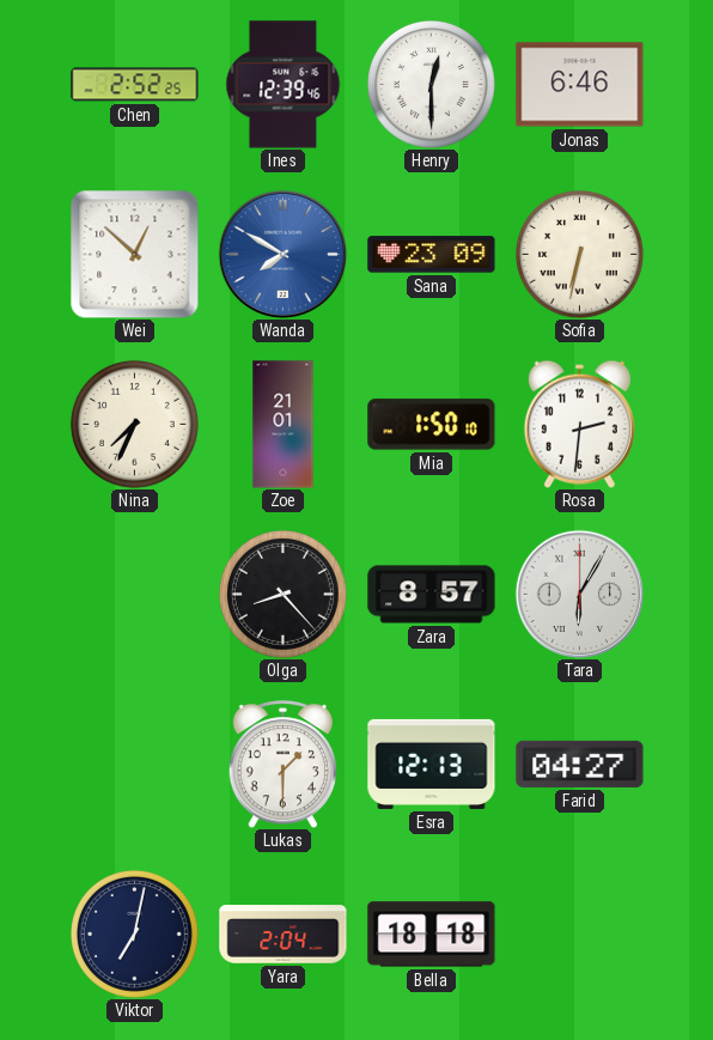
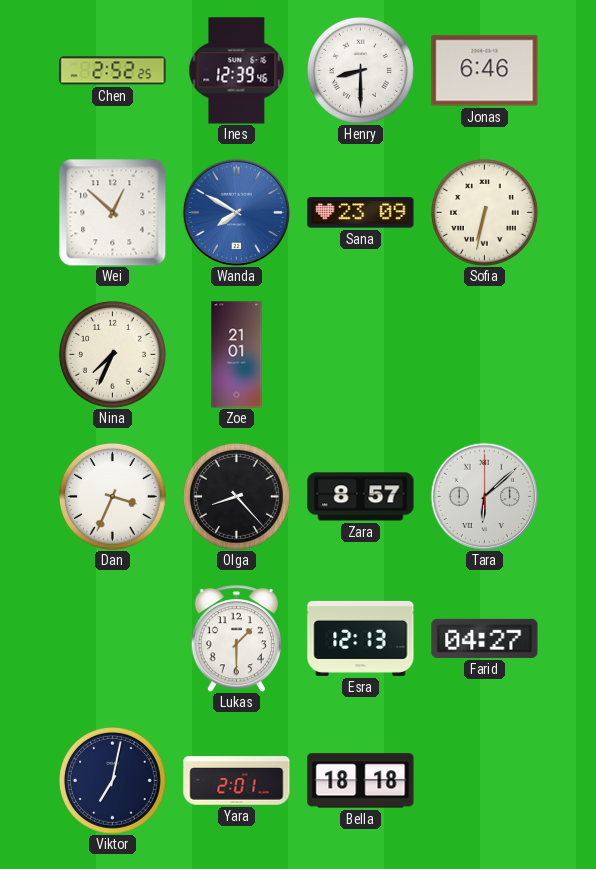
Henry: 12:30 -> 8:30 (360, 70)
Mia: 1:50 -> none (432, 425)
Rosa: 2:31 -> none (579, 424)
Dan: none -> 3:34 (112, 496)
Tara: 6:05 -> 6:08 (484, 496)
Yara: 2:04 -> 2:01 (237, 781)
